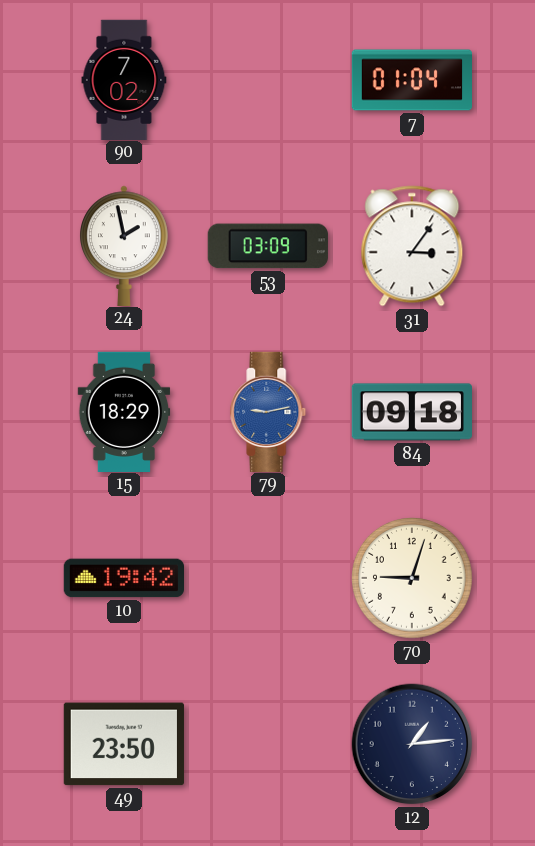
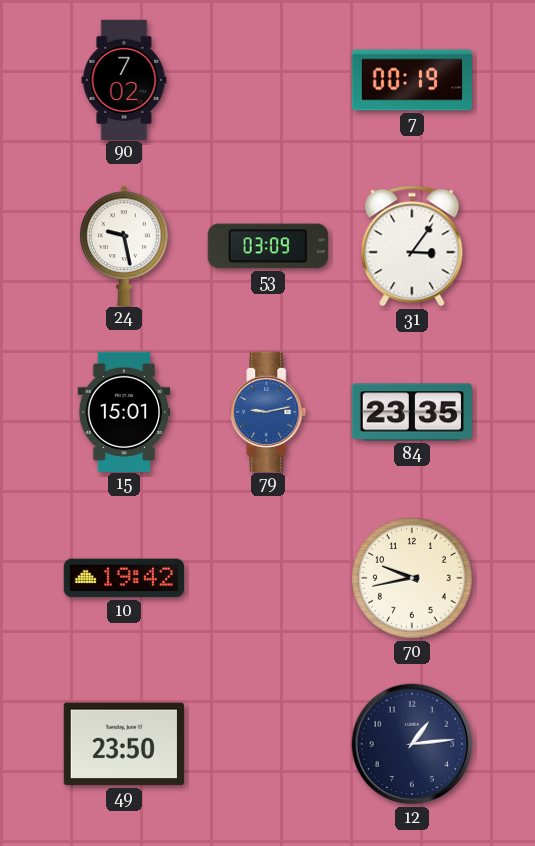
7: 01:04 -> 00:19 (411, 80)
24: 1:58 -> 9:28 (125, 245)
15: 18:29 -> 15:01 (124, 411)
84: 09:18 -> 23:35 (411, 412)
70: 9:03 -> 9:43 (412, 578)
